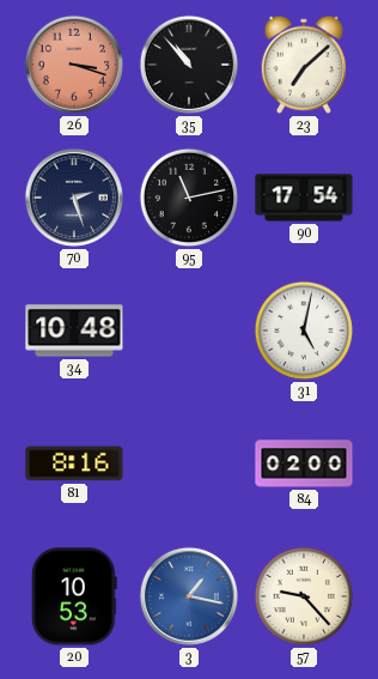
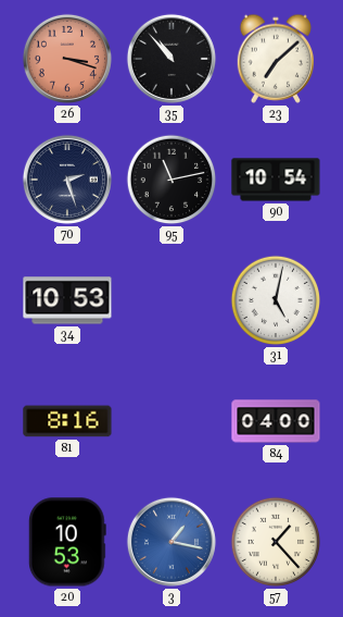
90: 17:54 -> 10:54 (276, 180)
34: 10:48 -> 10:53 (67, 300)
84: 02:00 -> 04:00 (276, 421)
57: 9:23 -> 1:23 (276, 542)
